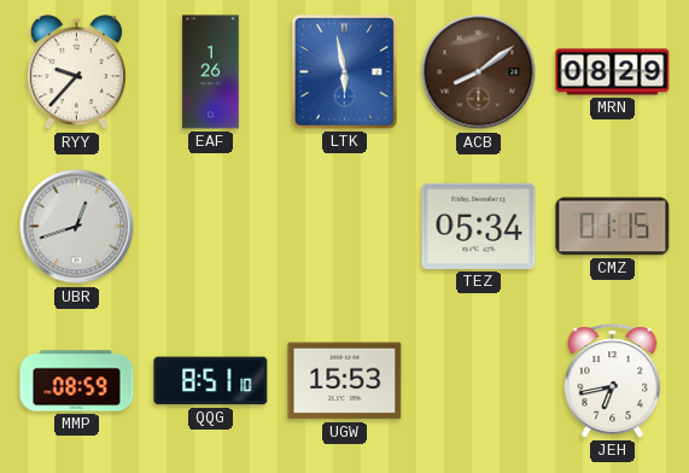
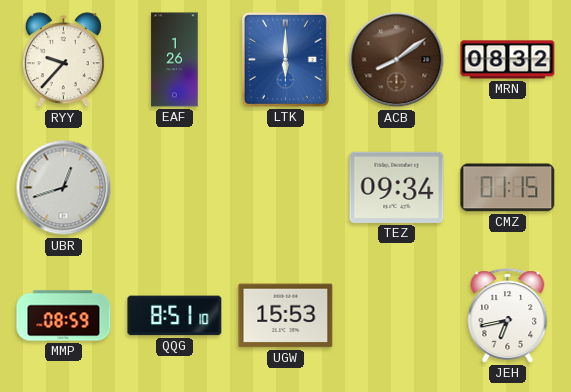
LTK: 5:58 -> 6:00 (285, 59)
MRN: 08:29 -> 08:32 (508, 60)
TEZ: 05:34 -> 09:34 (397, 187)
